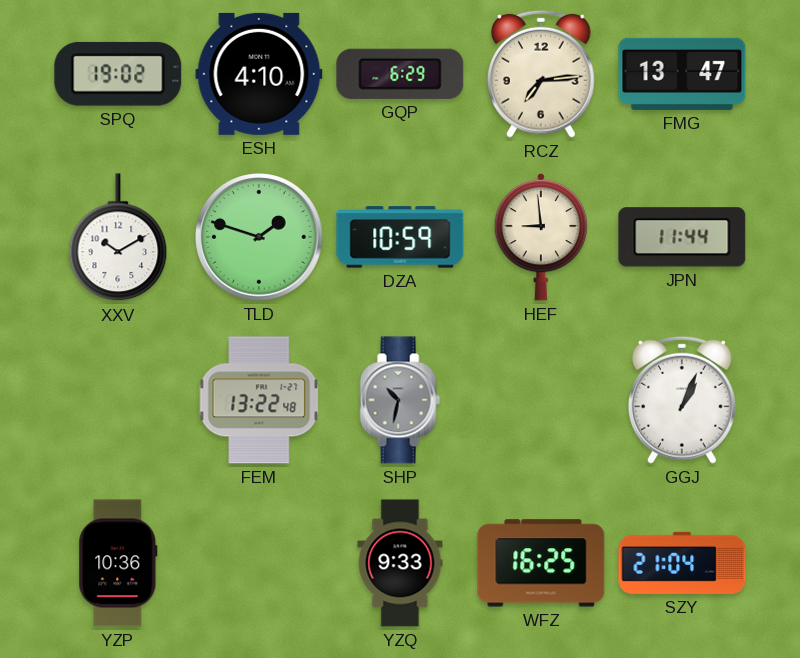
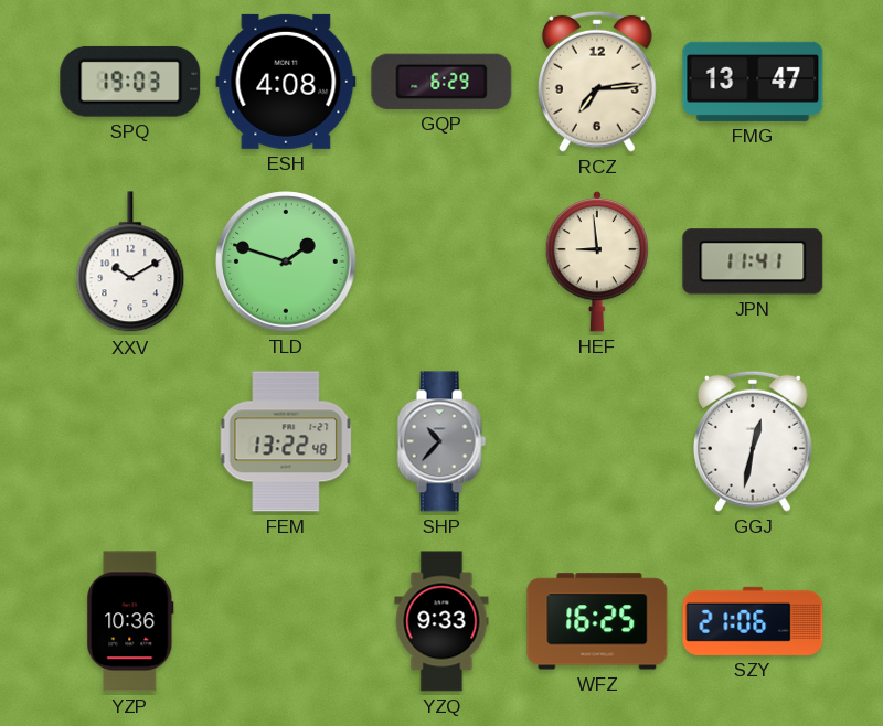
SPQ: 19:02 -> 19:03 (130, 82)
ESH: 4:10 -> 4:08 (286, 82)
DZA: 10:59 -> none (400, 237)
JPN: 11:44 -> 11:41 (753, 261)
SHP: 10:32 -> 10:37 (441, 441)
GGJ: 1:04 -> 12:32 (754, 441)
SZY: 21:04 -> 21:06 (753, 621)
